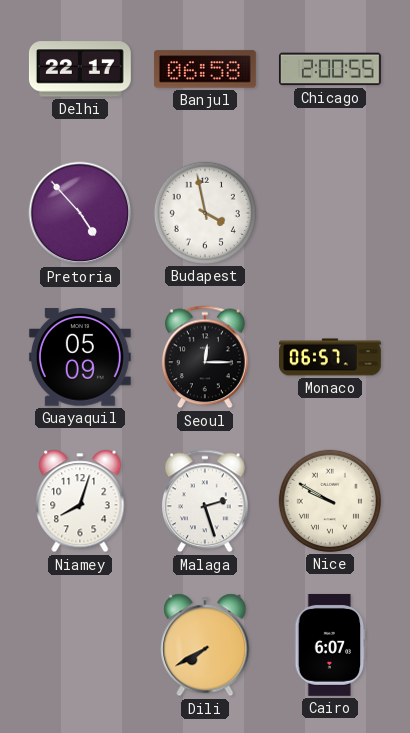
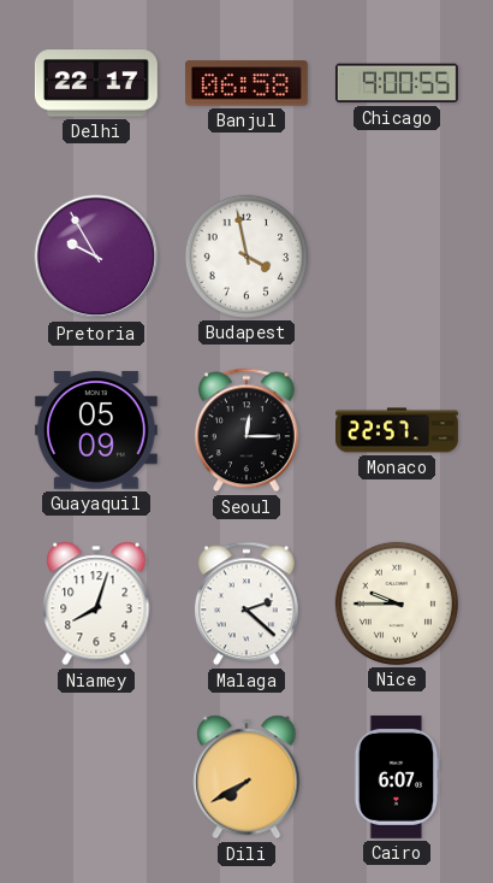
Chicago: 2:00 -> 9:00 (397, 83)
Pretoria: 4:53 -> 9:55 (96, 257)
Monaco: 06:57 -> 22:57 (398, 430)
Malaga: 2:27 -> 2:22 (246, 604)
Nice: 9:50 -> 9:45 (397, 604)
